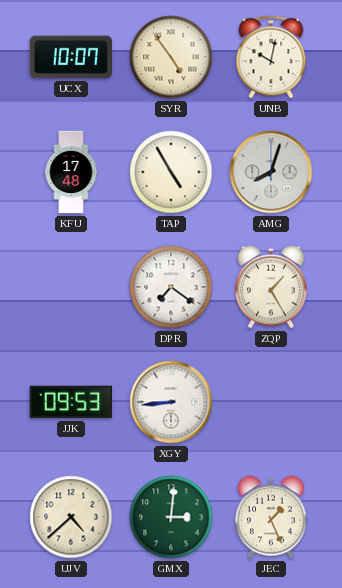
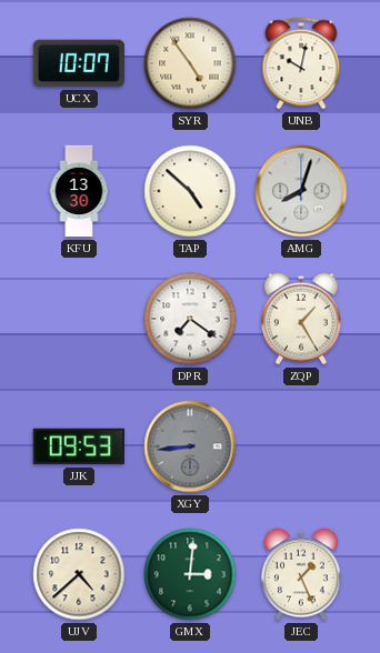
KFU: 17:48 -> 13:30 (79, 191)
TAP: 4:55 -> 4:52 (190, 191)
XGY dial: white -> grey (190, 446)
